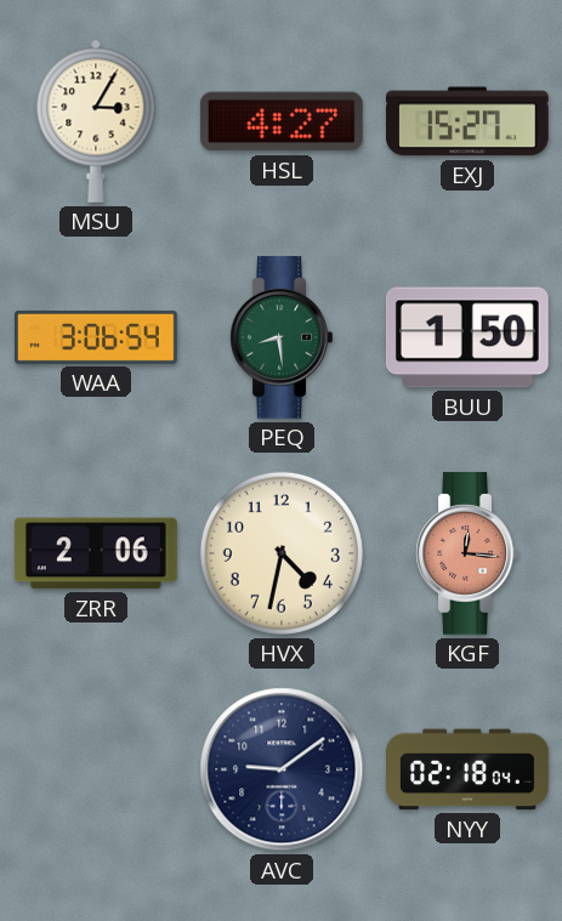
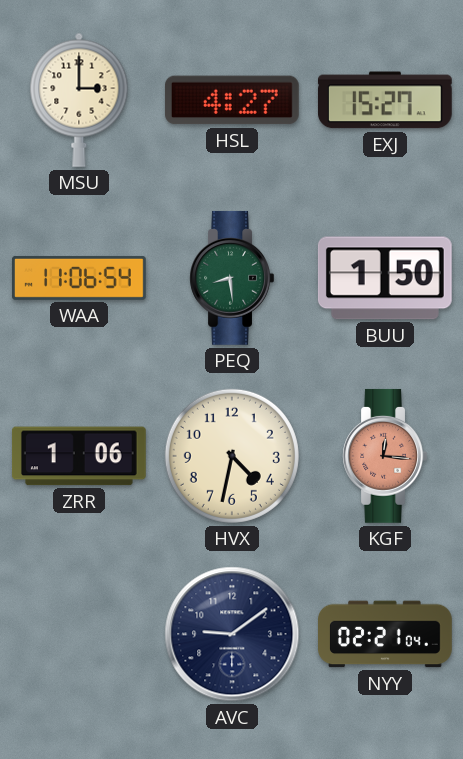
MSU: 3:05 -> 3:00 (79, 100)
WAA: 3:06 -> 11:06 (80, 278)
ZRR: 2:06 -> 1:06 (79, 456)
NYY: 02:18 -> 02:21 (386, 634)
